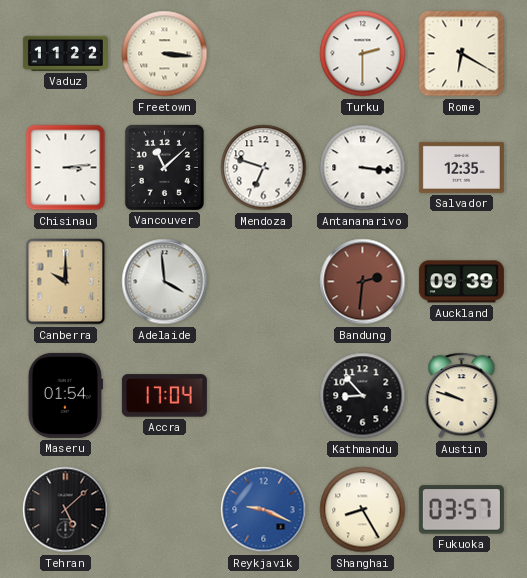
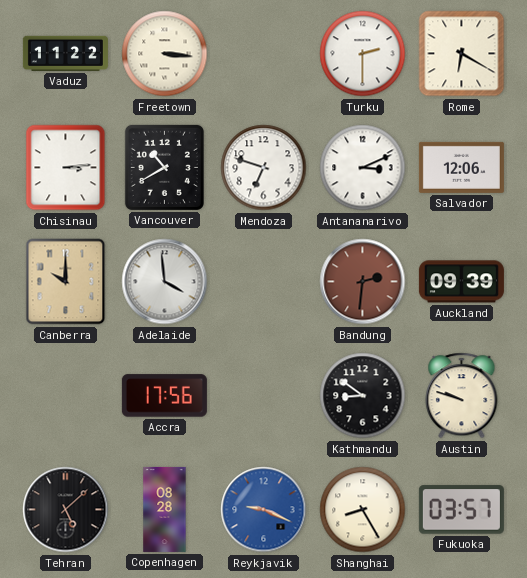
Vancouver: 11:08 -> 10:40 (164, 167)
Antananarivo: 3:16 -> 3:11 (363, 168)
Salvador: 12:35 -> 12:06 (461, 167)
Maseru: 01:54 -> none (65, 395)
Accra: 17:04 -> 17:56 (164, 396)
Kathmandu: 8:53 -> 8:51 (363, 396)
Copenhagen: none -> 08:28 (165, 509)
